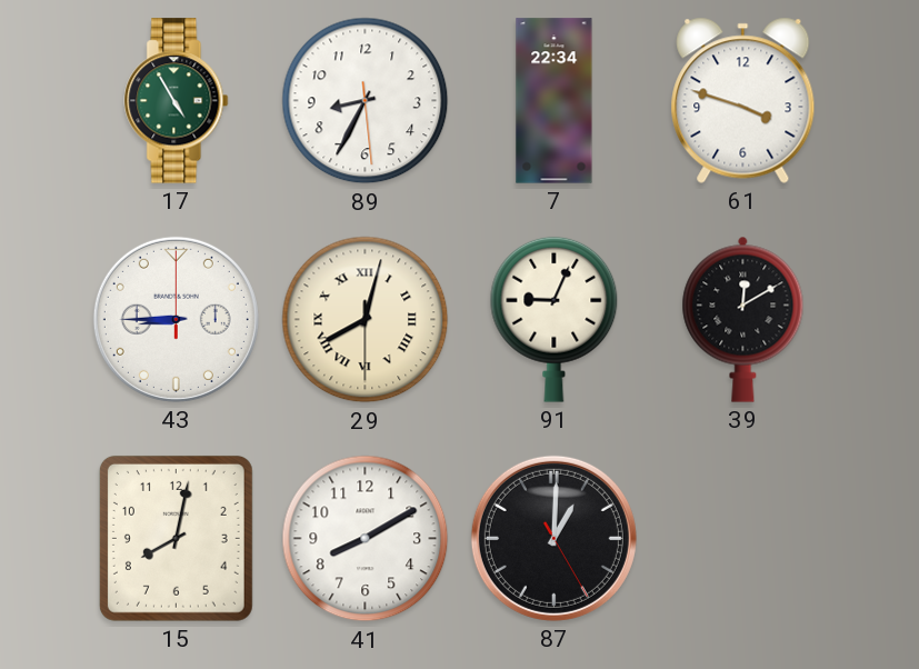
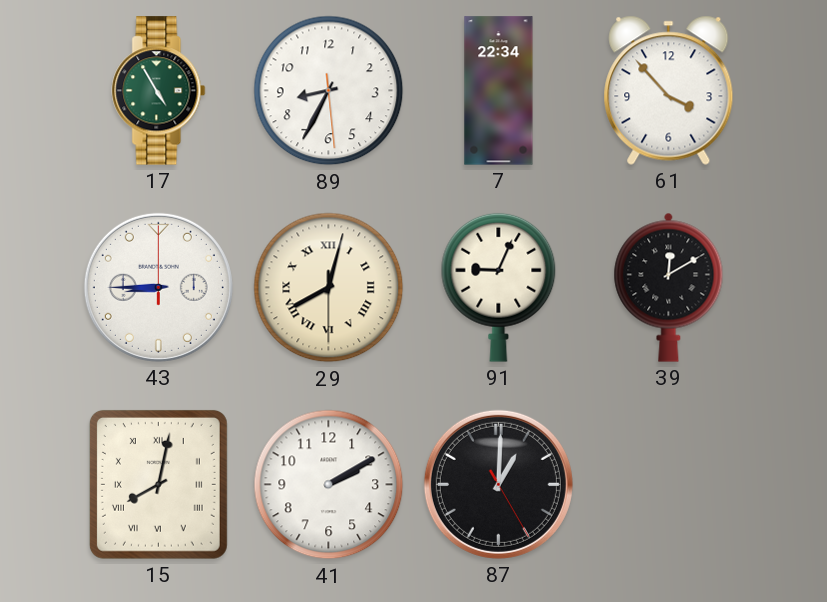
61: 3:48 -> 3:53 (669, 90)
15 numerals: Arabic -> Roman (158, 484)
41: 8:10 -> 2:10 (329, 485)
